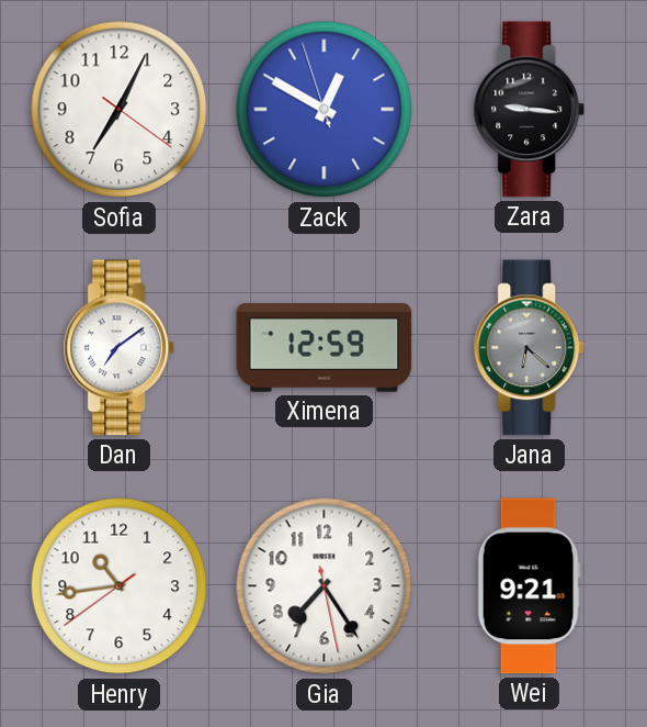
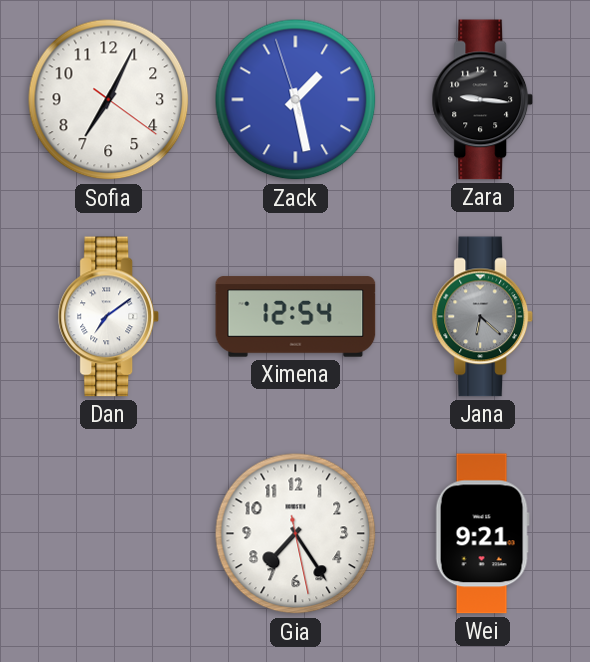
Zack: 12:49 -> 1:27 (296, 100)
Ximena: 12:59 -> 12:54 (296, 317)
Henry: 10:43 -> none (120, 586)
